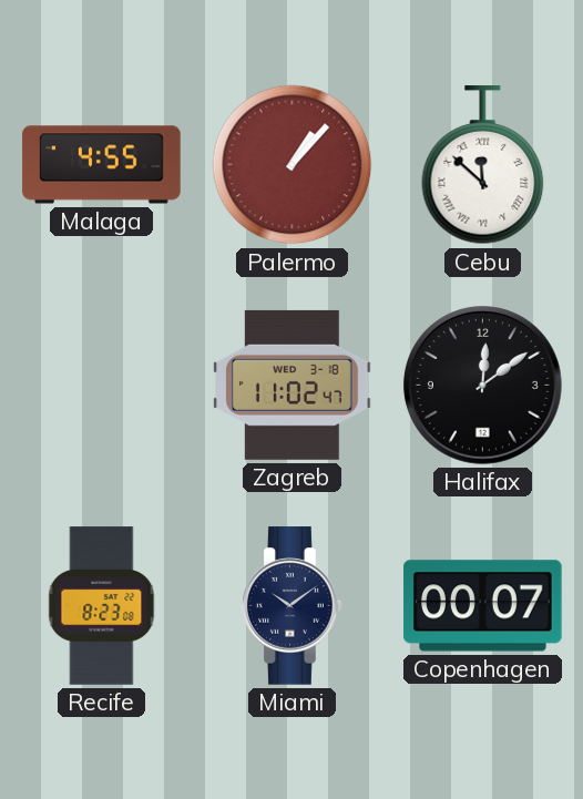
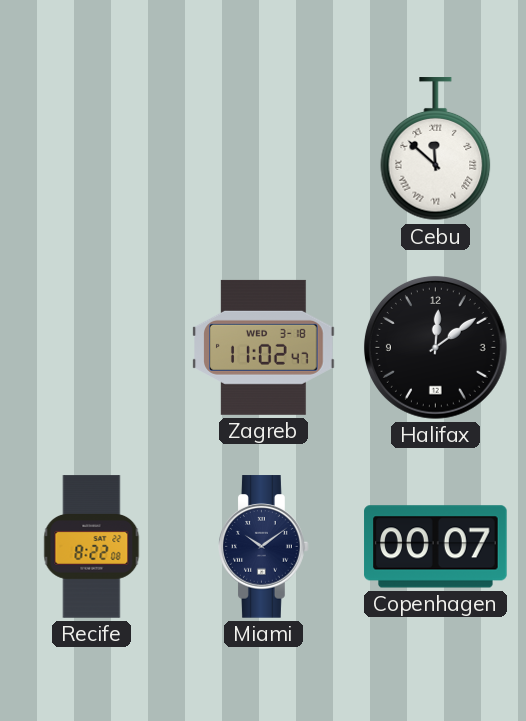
Malaga: 4:55 -> none (102, 165)
Palermo: 1:07 -> none (293, 165)
Recife: 8:23 -> 8:22 (92, 547)
